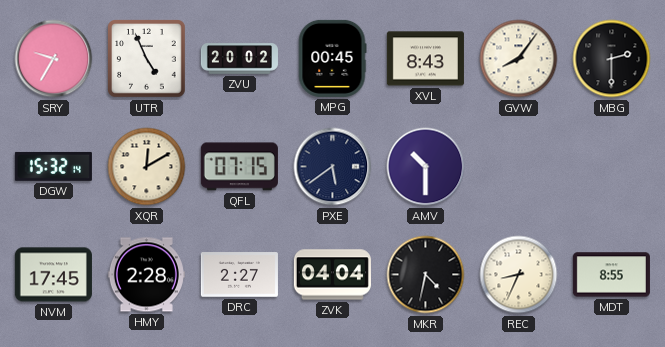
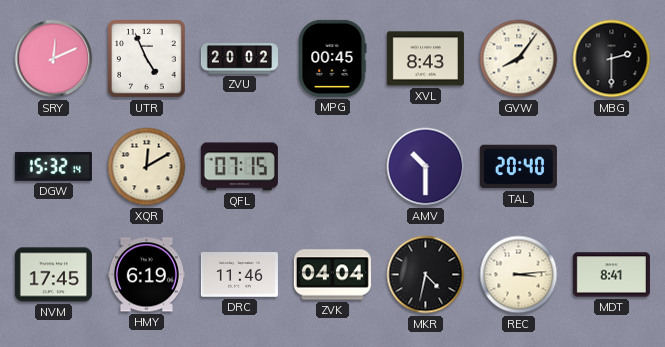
SRY: 9:35 -> 12:11 (54, 59)
PXE: 5:39 -> none (333, 167)
TAL: none -> 20:40 (518, 167)
HMY: 2:28 -> 6:19 (146, 275)
DRC: 2:27 -> 11:46 (239, 275)
REC: 8:34 -> 3:14 (519, 275)
MDT: 8:55 -> 8:41 (611, 275)
